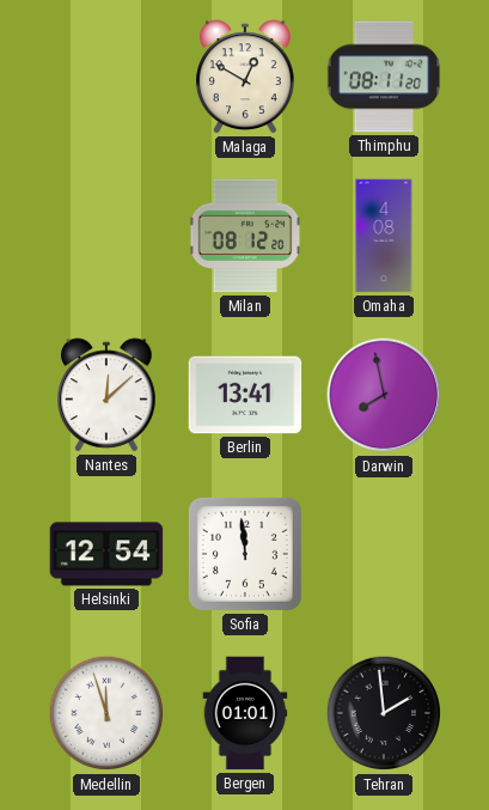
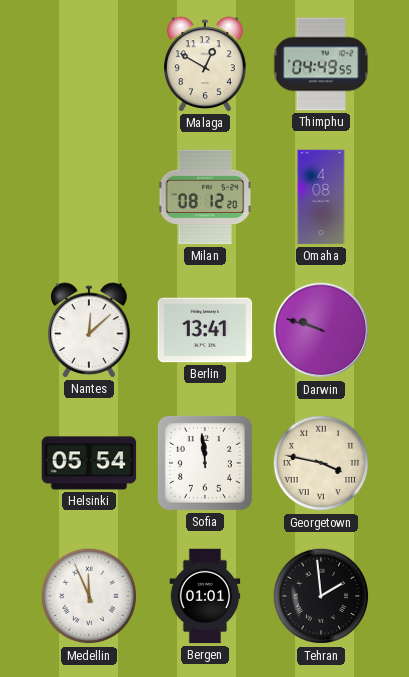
Thimphu: 08:11 -> 04:49 (321, 64)
Darwin: 7:58 -> 9:48 (321, 330)
Helsinki: 12:54 -> 05:54 (89, 463)
Georgetown: none -> 3:47 (321, 463)
Medellin: 11:57 -> 11:56 (89, 596)
